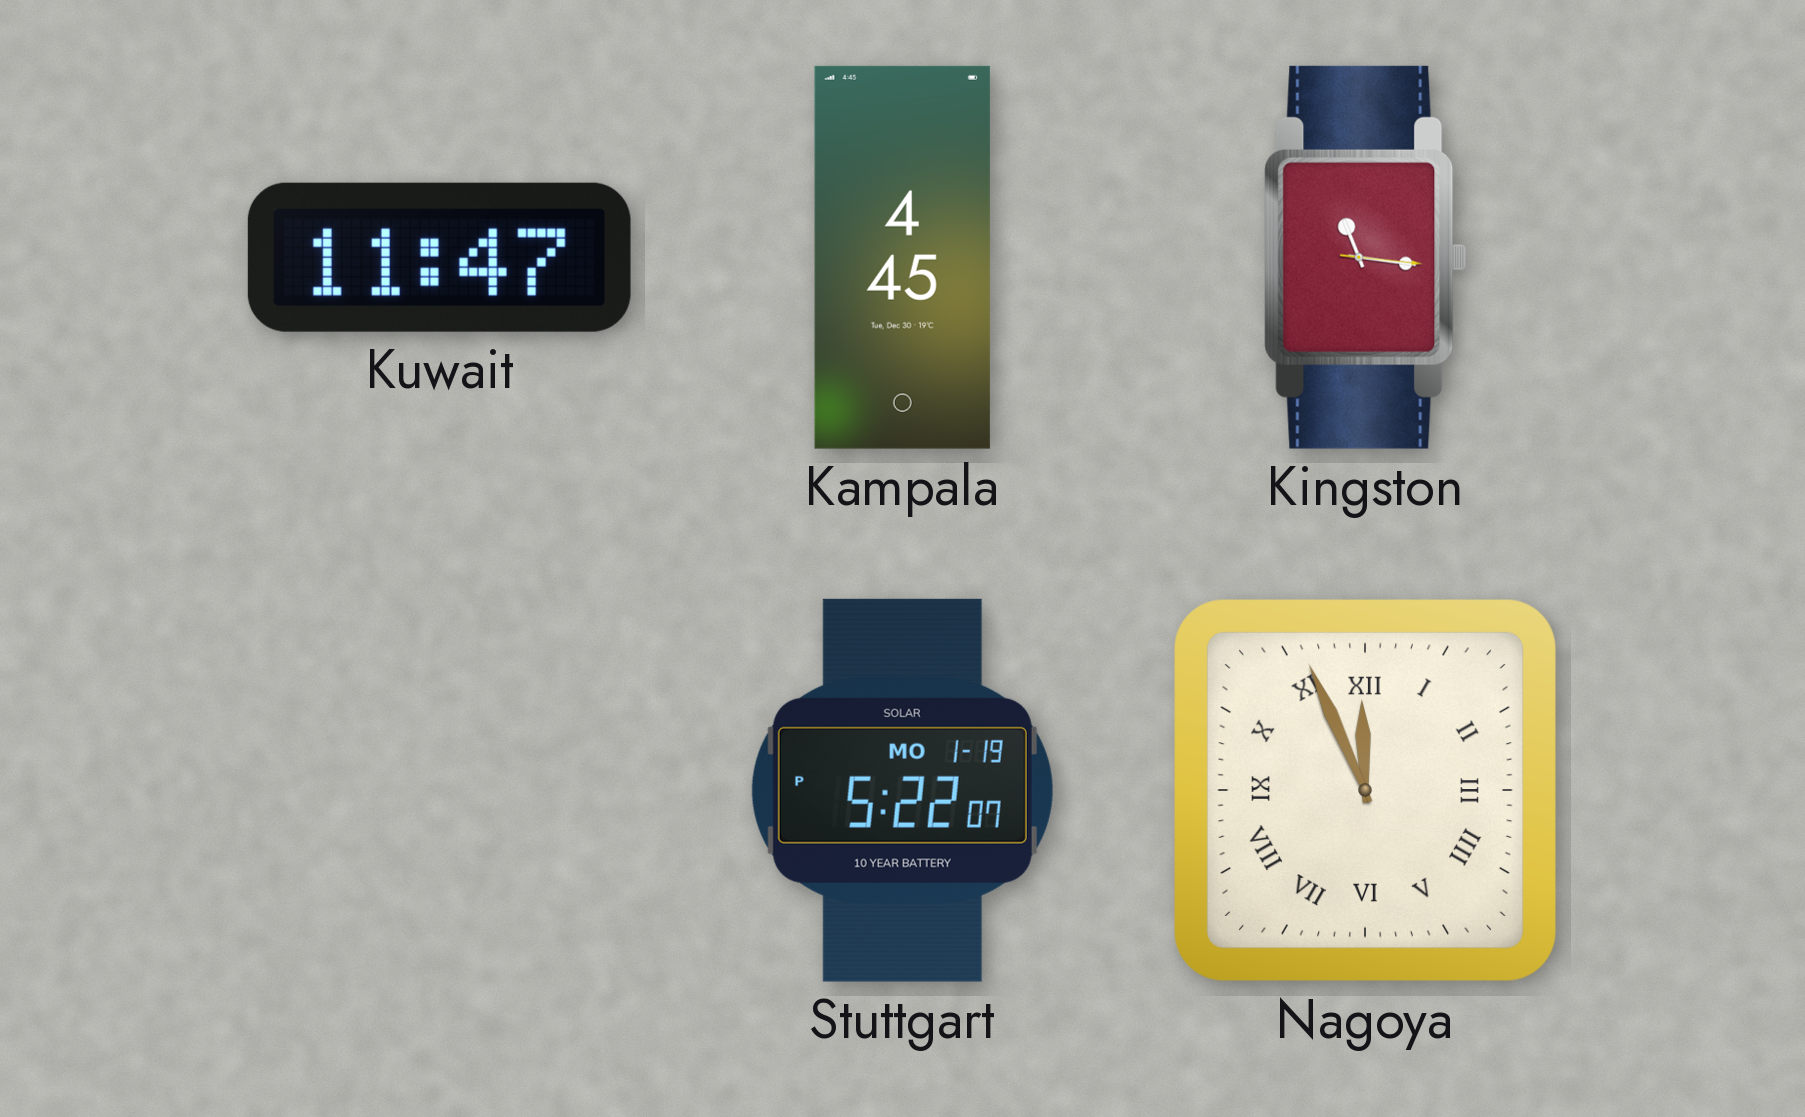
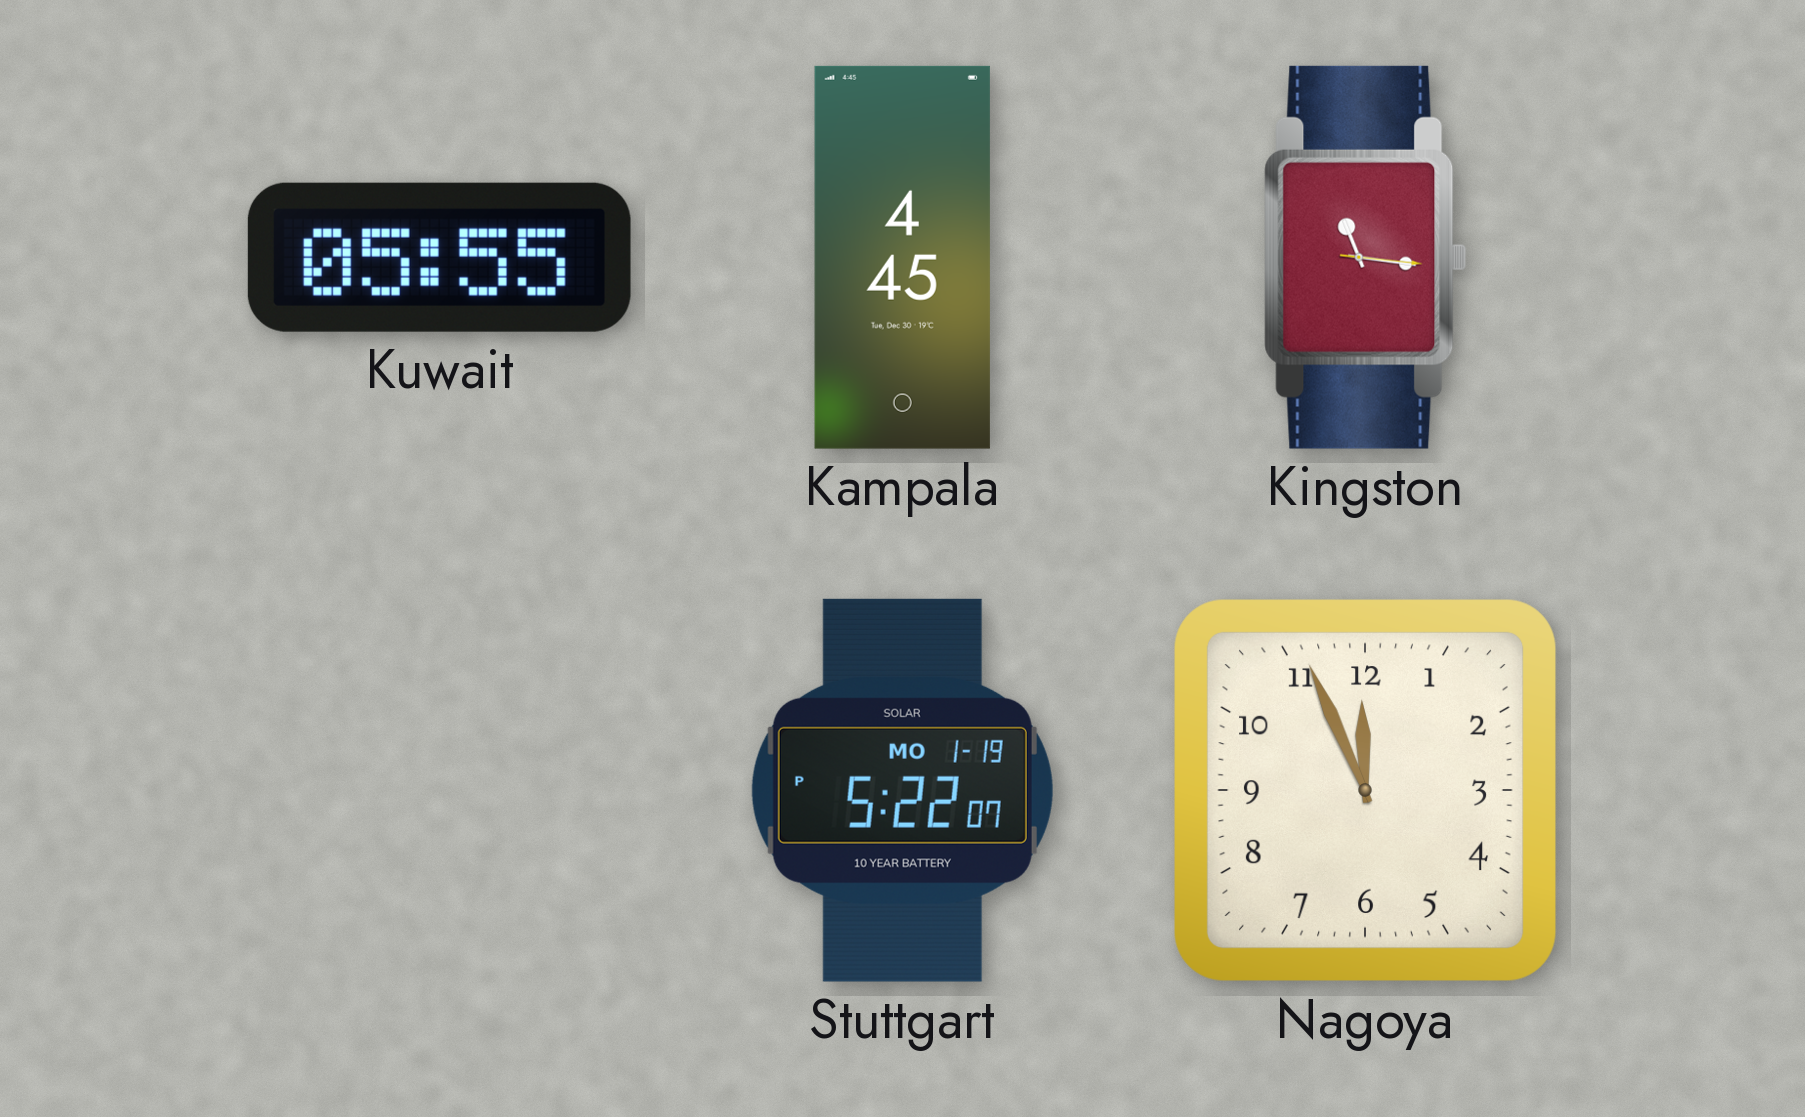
Kuwait: 11:47 -> 05:55 (439, 257)
Nagoya numerals: Roman -> Arabic (1365, 790)
